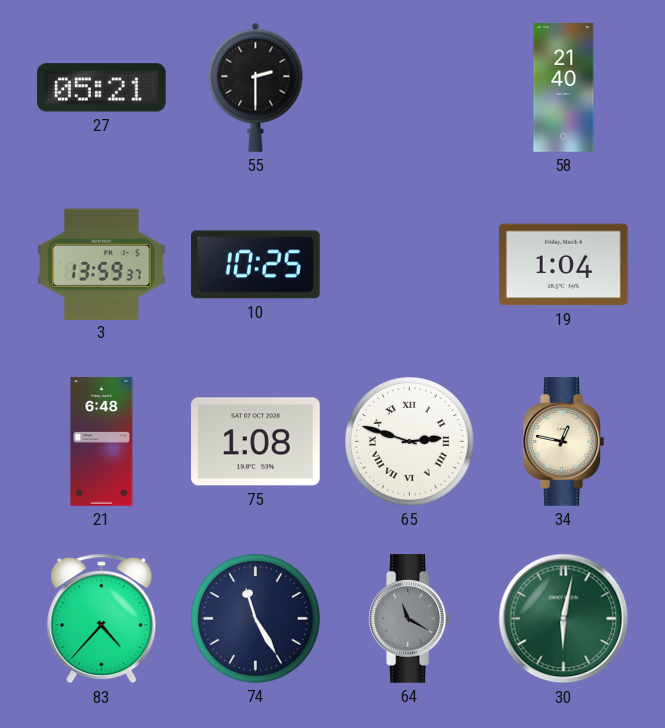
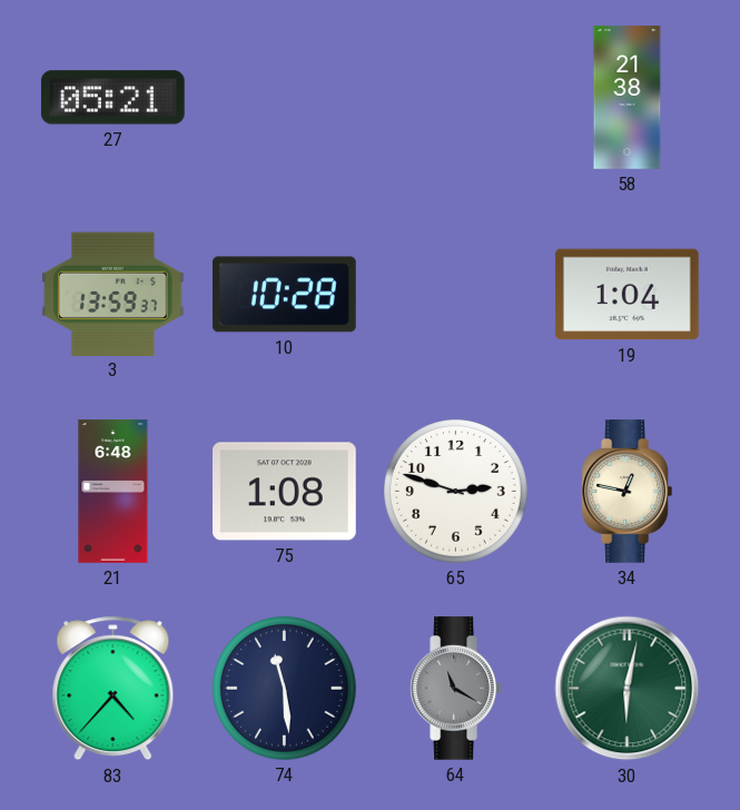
55: 2:30 -> none (256, 87)
58: 21:40 -> 21:38 (628, 98)
10: 10:25 -> 10:28 (285, 295)
65 numerals: Roman -> Arabic (456, 492)
74: 11:25 -> 11:29 (285, 689)
